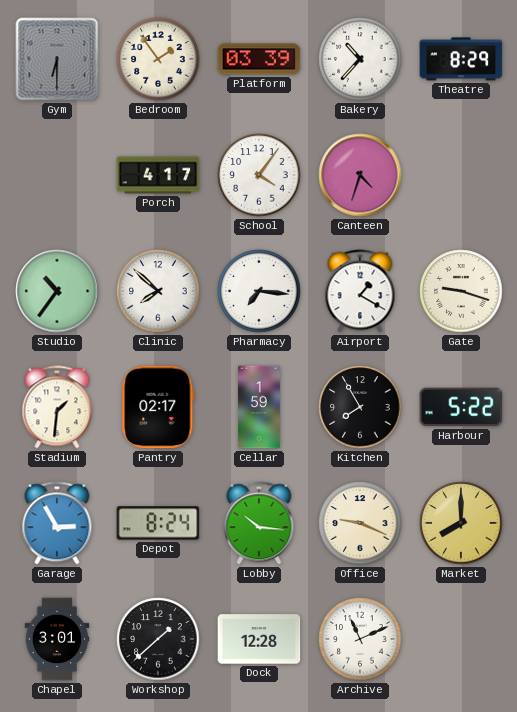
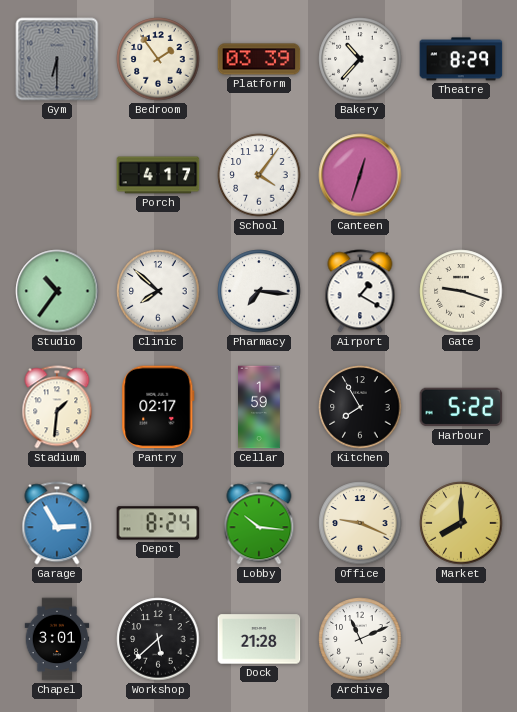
Canteen: 4:33 -> 12:33 (360, 175)
Workshop: 1:38 -> 5:38 (158, 639)
Dock: 12:28 -> 21:28 (259, 639)
